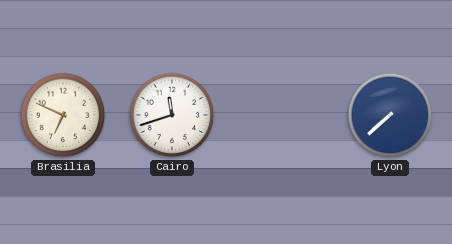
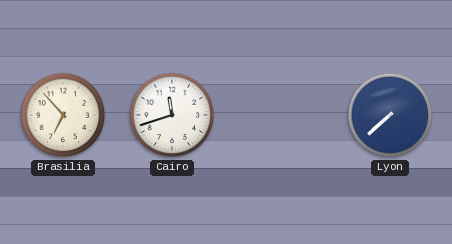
Brasilia: 6:49 -> 6:53 (63, 115)
